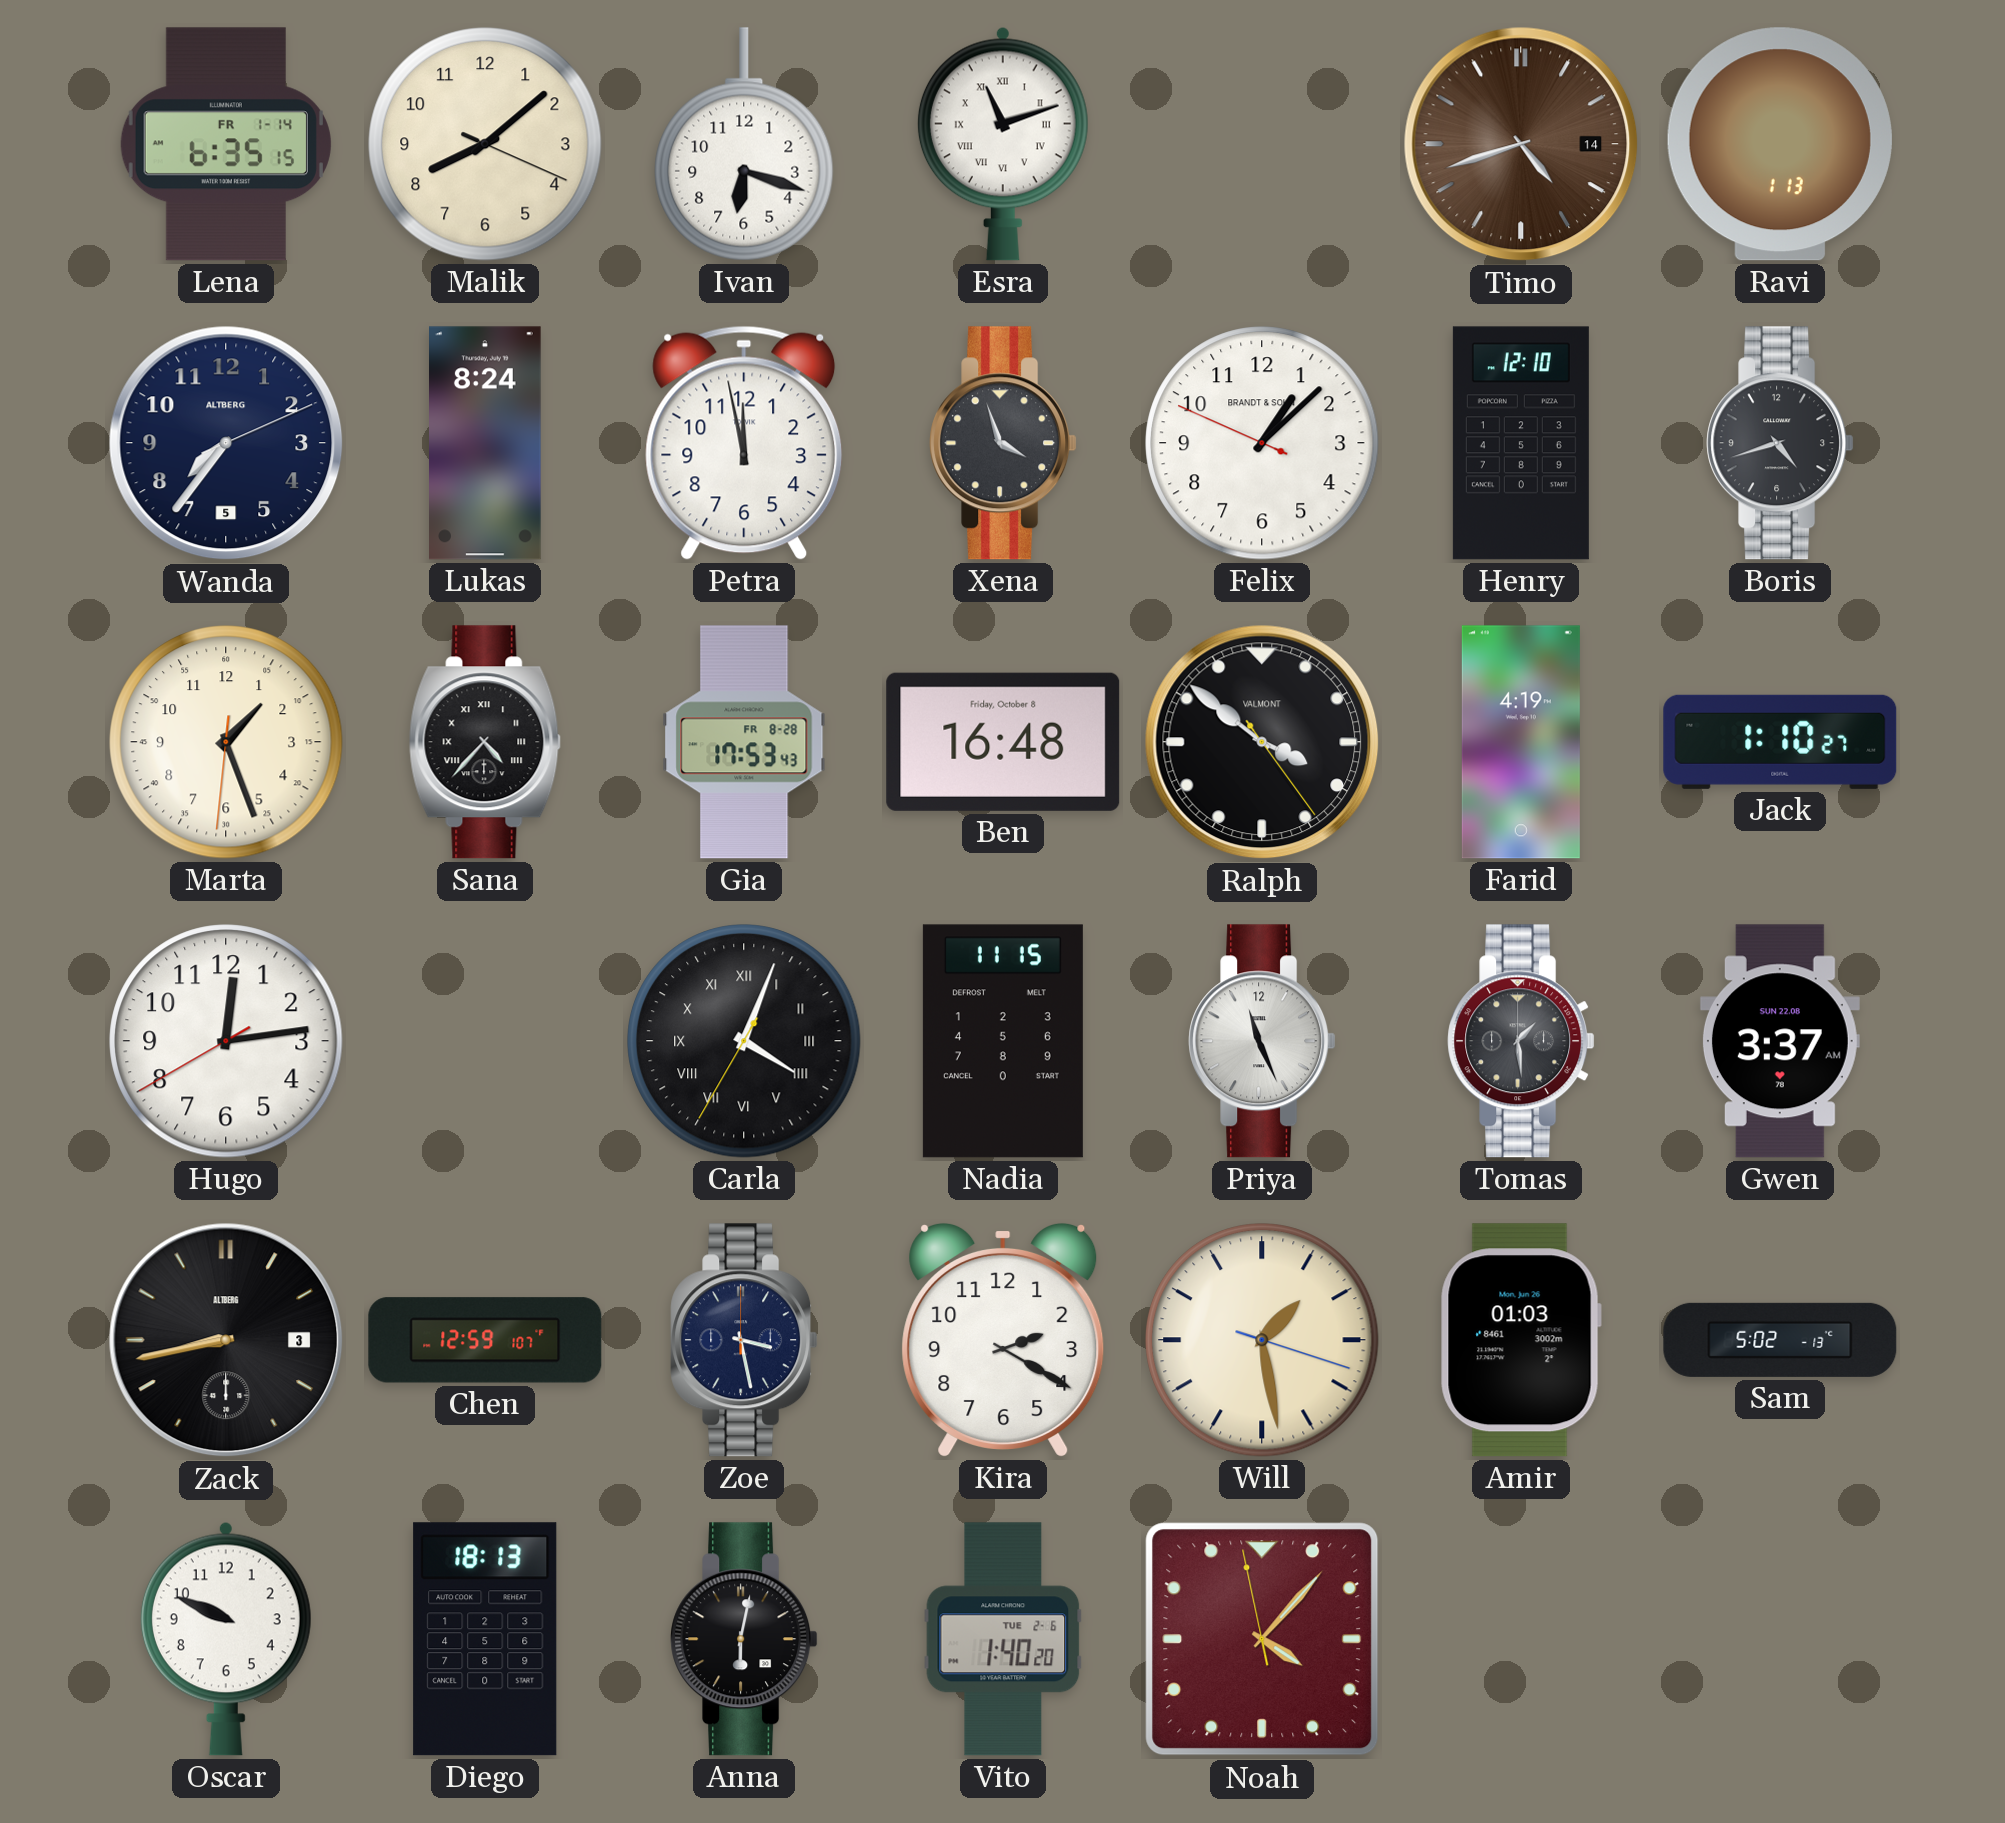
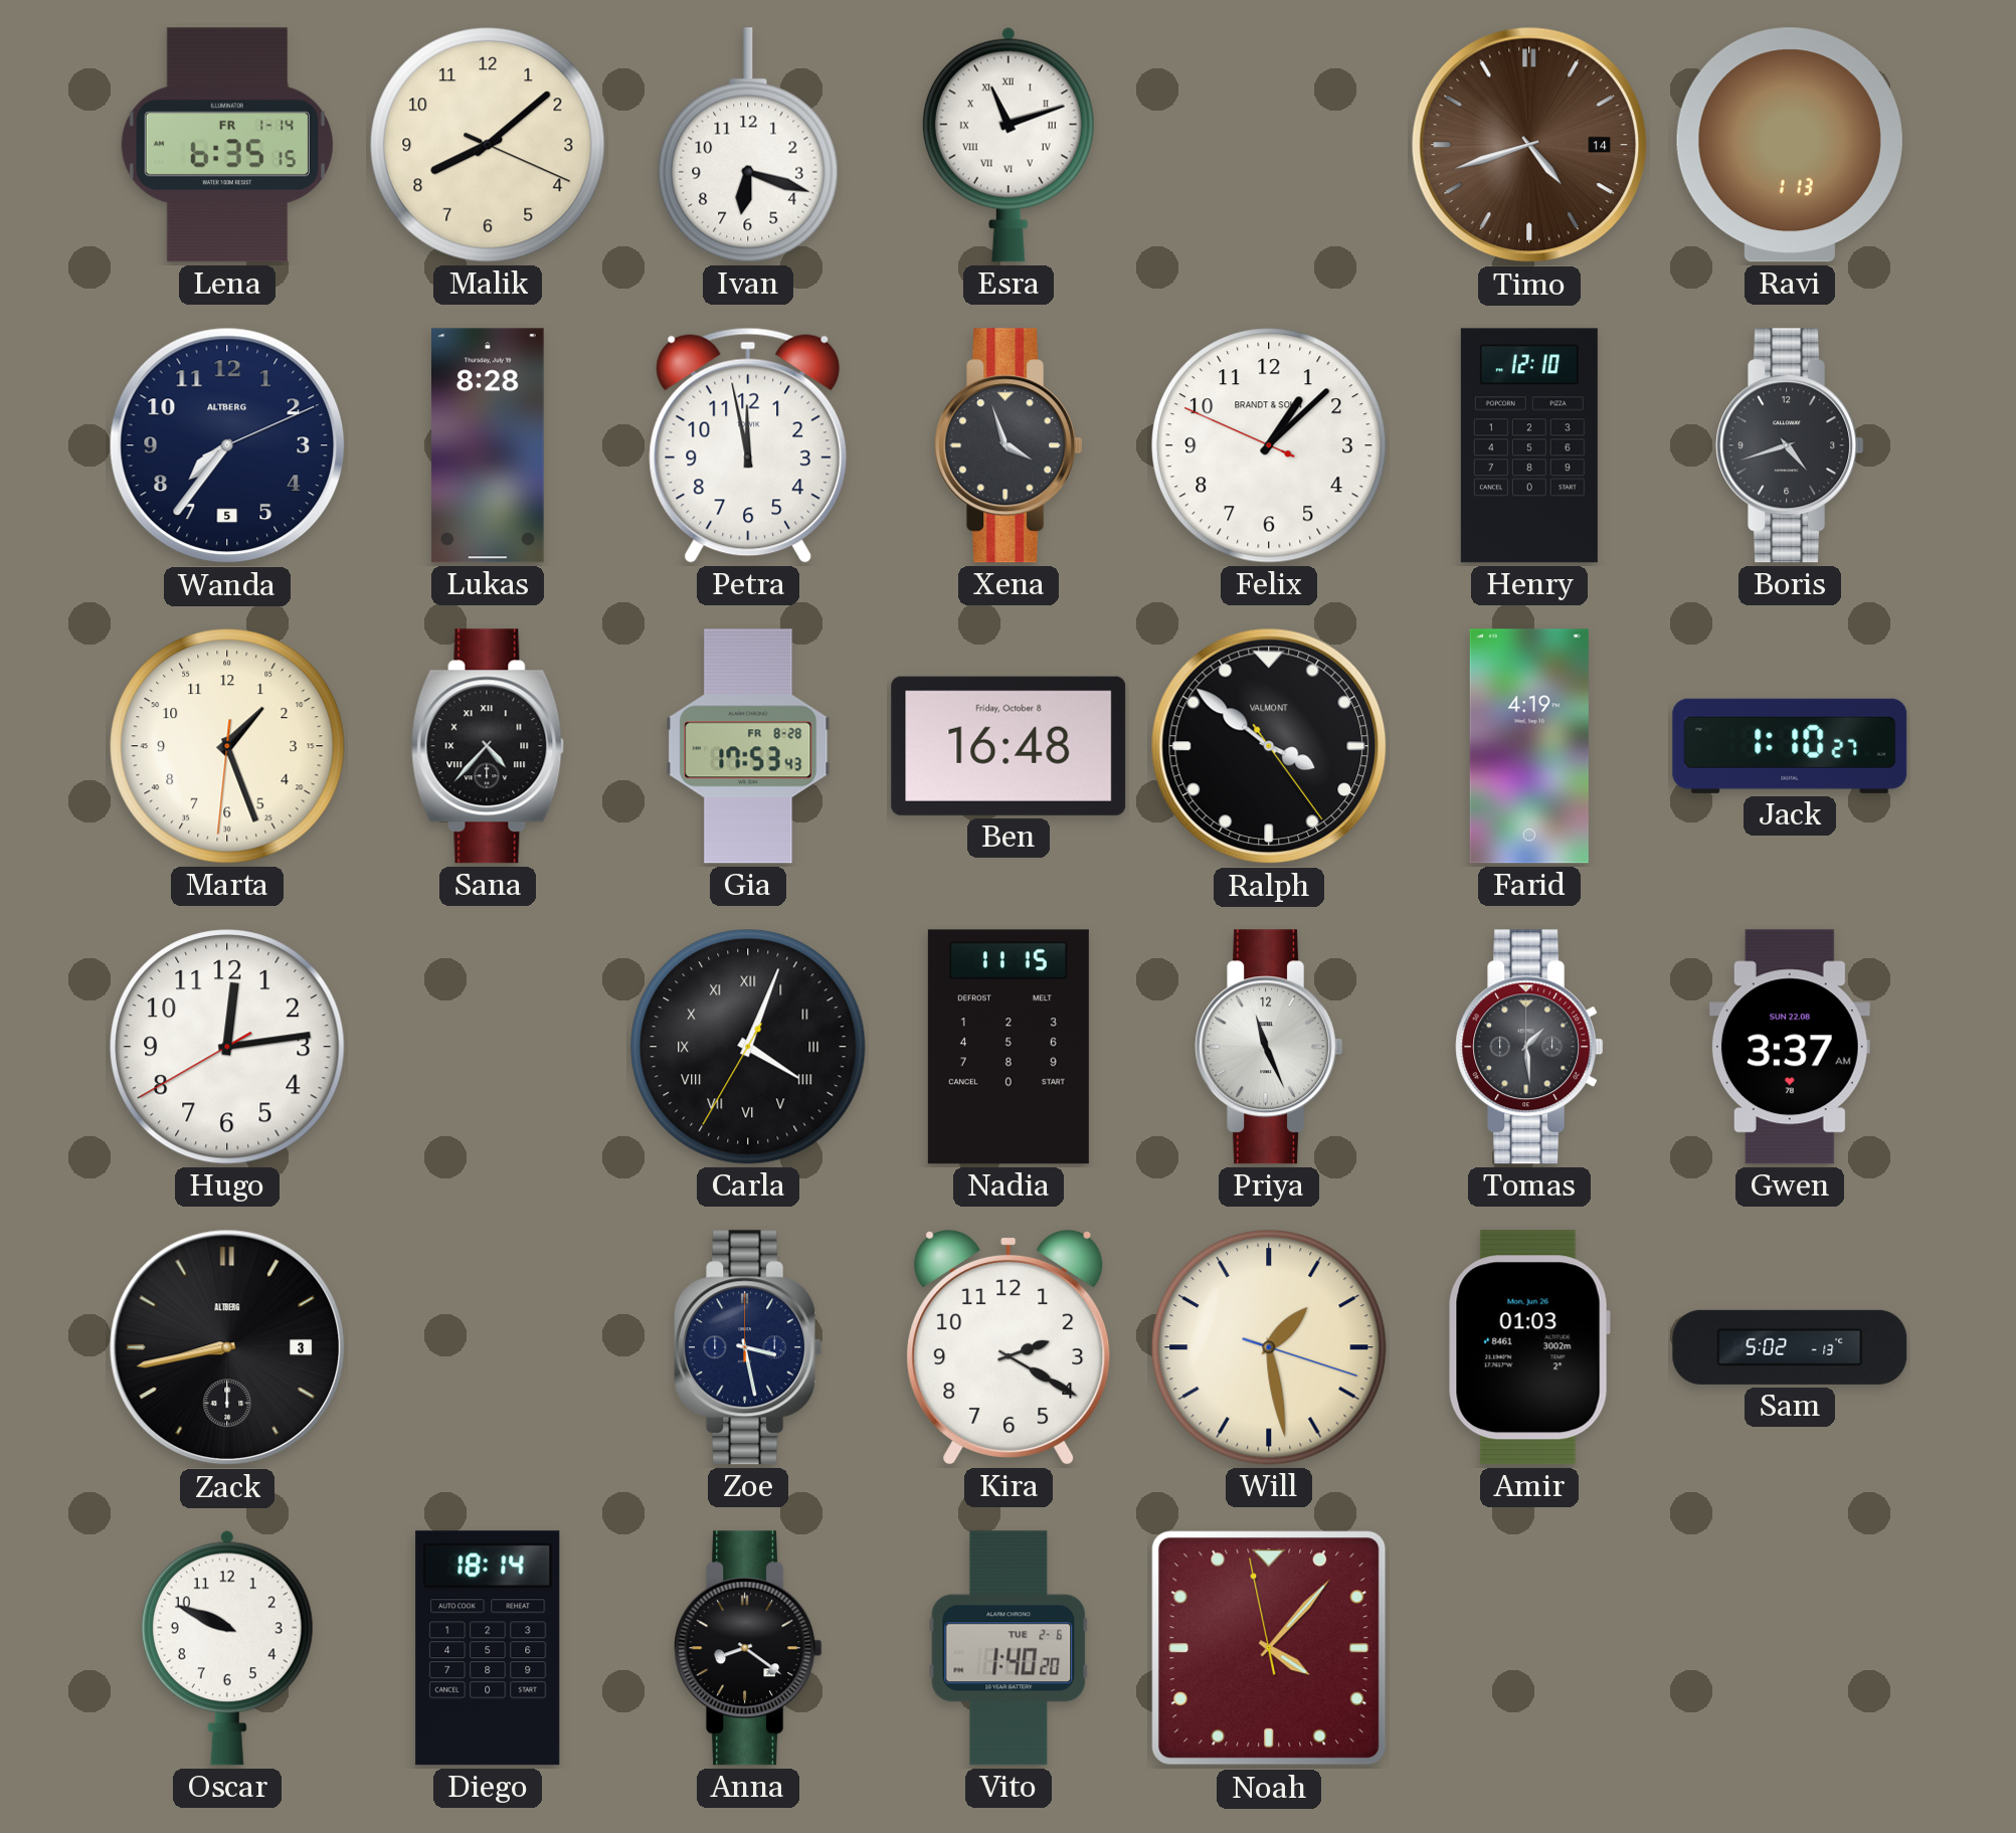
Lukas: 8:24 -> 8:28 (489, 445)
Chen: 12:59 -> none (485, 1340)
Diego: 18:13 -> 18:14 (488, 1648)
Anna: 6:02 -> 8:21 (748, 1648)
